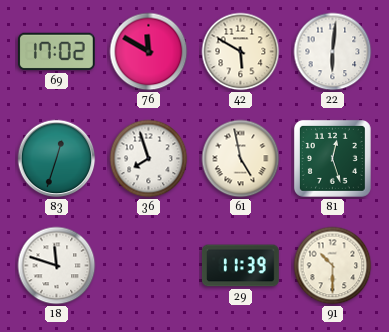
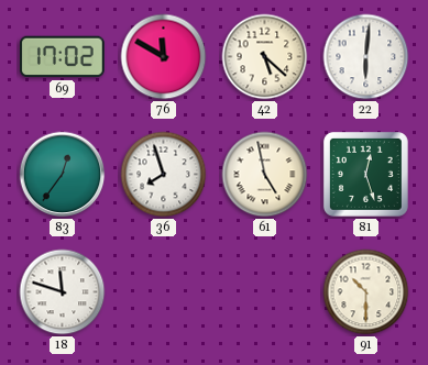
42: 5:50 -> 5:22 (265, 57)
83: 12:33 -> 12:36 (63, 175)
29: 11:39 -> none (240, 266)
